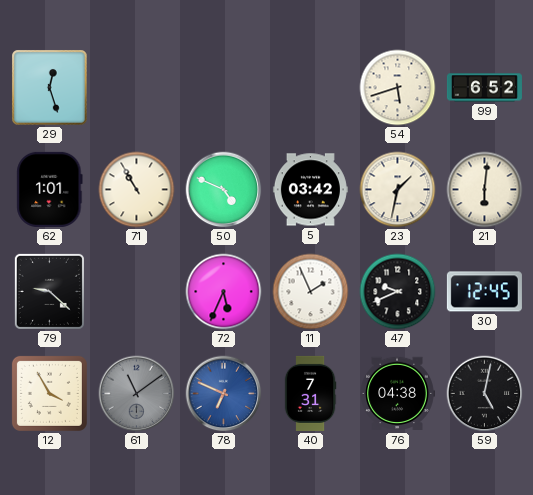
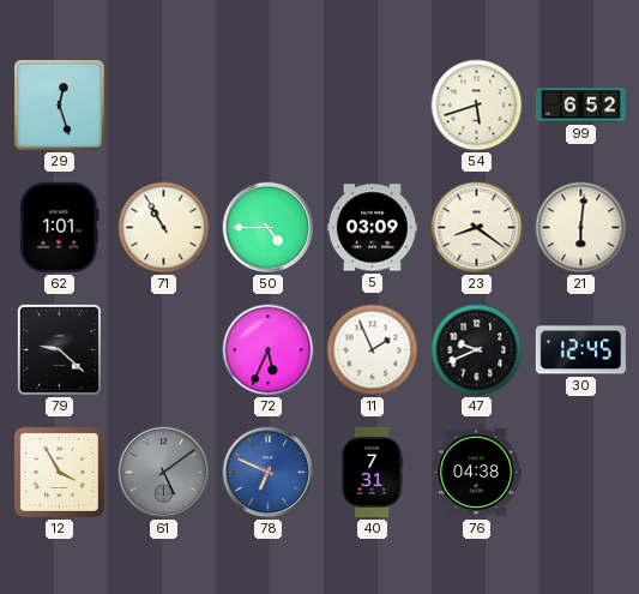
50: 4:49 -> 4:45 (269, 228)
5: 03:42 -> 03:09 (372, 228)
23: 1:32 -> 8:21 (477, 228)
61: 11:09 -> 5:09 (164, 473)
59: 5:02 -> none (485, 394)
